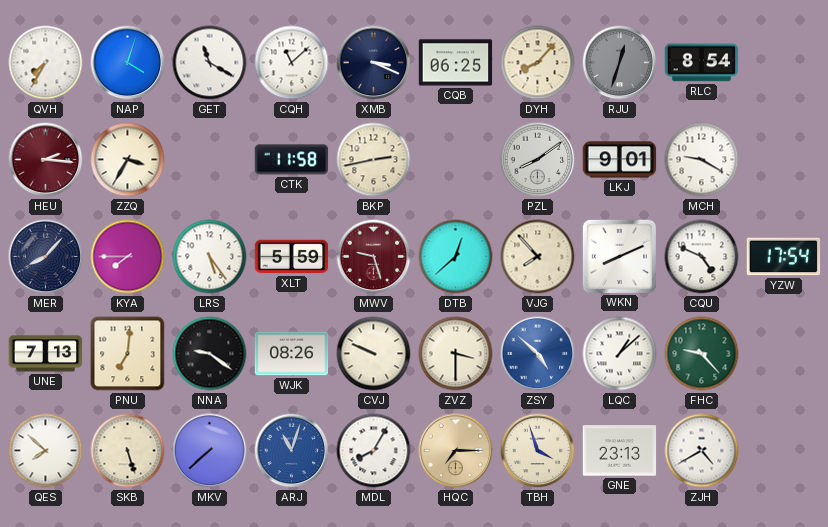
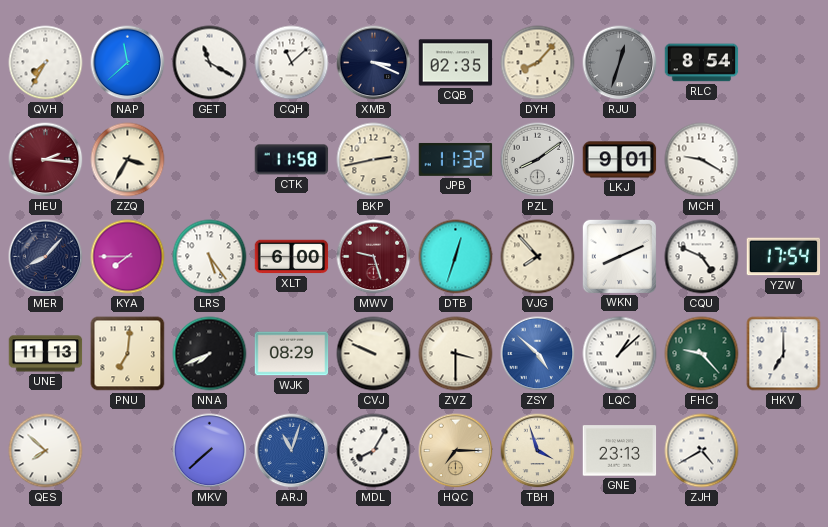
NAP: 4:03 -> 11:38 (128, 63)
CQB: 06:25 -> 02:35 (456, 63)
JPB: none -> 11:32 (456, 159)
XLT: 5:59 -> 6:00 (292, 257)
DTB: 12:38 -> 12:33 (456, 257)
UNE: 7:13 -> 11:13 (46, 354)
NNA: 9:21 -> 7:41 (210, 354)
WJK: 08:26 -> 08:29 (292, 354)
HKV: none -> 7:00 (784, 354)
SKB: 5:27 -> none (128, 451)
